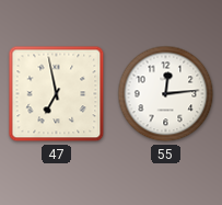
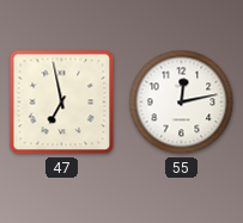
55: 12:14 -> 12:13 (182, 103)
